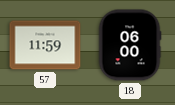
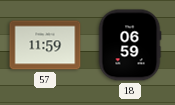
18: 06:00 -> 06:59 (130, 45)
